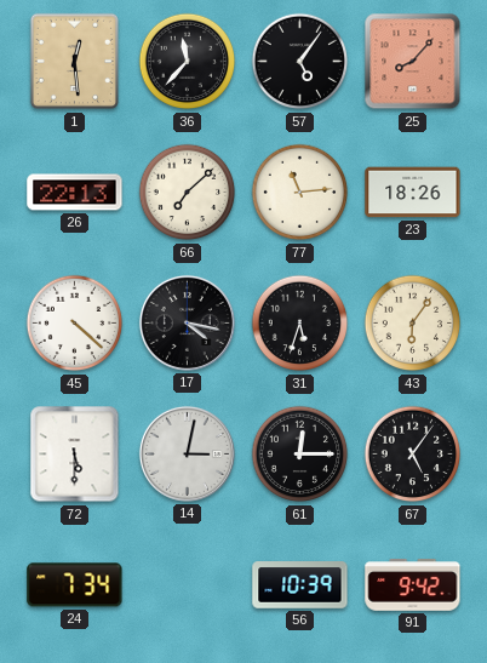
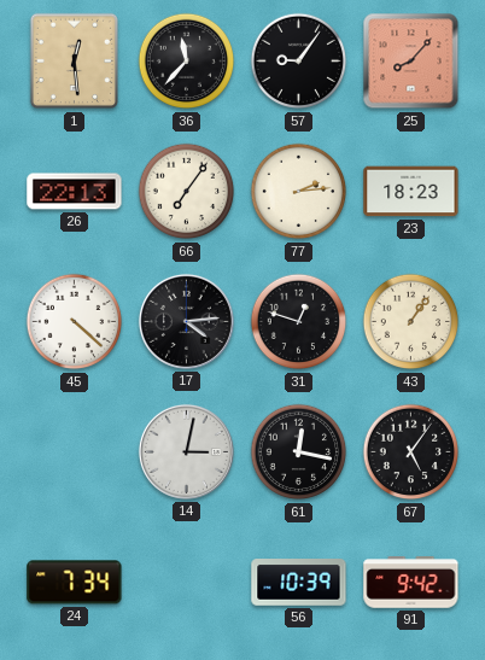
57: 5:06 -> 9:06 (299, 62)
66: 7:08 -> 7:06 (187, 192)
77: 11:14 -> 2:14 (299, 192)
23: 18:26 -> 18:23 (411, 192)
17: 4:17 -> 4:14 (186, 321)
31: 5:33 -> 12:48 (299, 322)
43: 6:06 -> 1:06 (411, 322)
72: 5:30 -> none (75, 455)
61: 12:15 -> 12:17 (299, 452)
